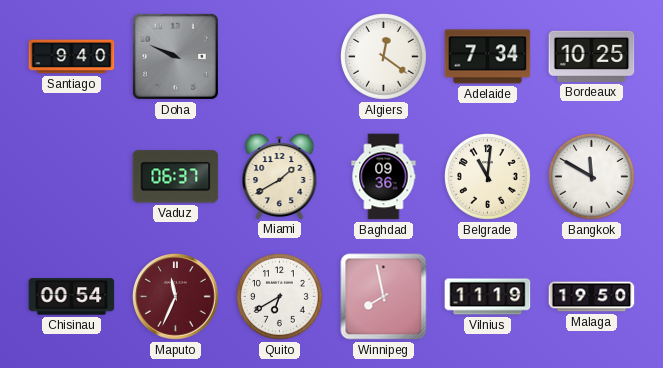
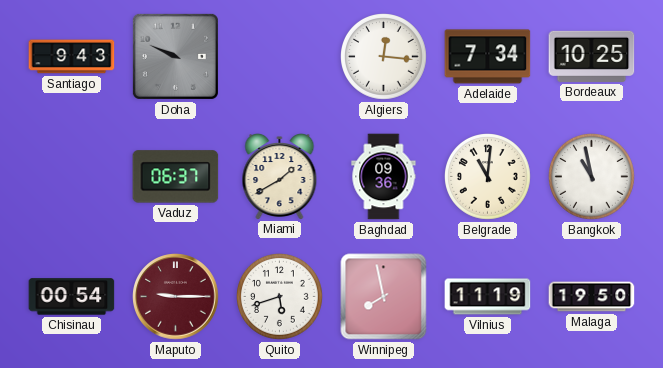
Santiago: 9:40 -> 9:43 (72, 57)
Algiers: 12:21 -> 12:16 (384, 57)
Bangkok: 11:50 -> 10:58 (592, 177)
Maputo: 11:34 -> 9:15 (176, 297)
Quito: 6:40 -> 5:42 (280, 297)
